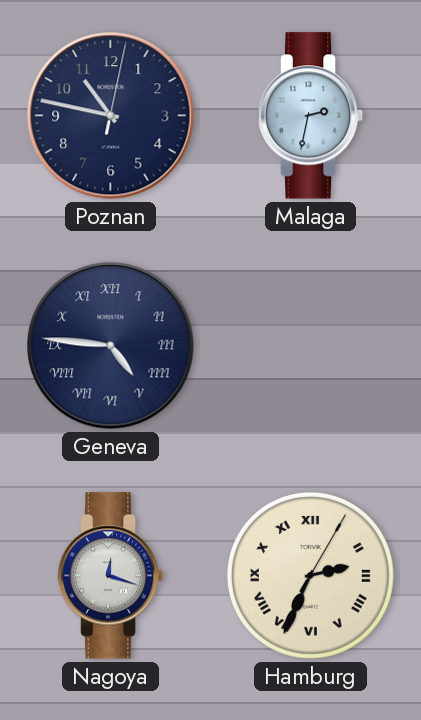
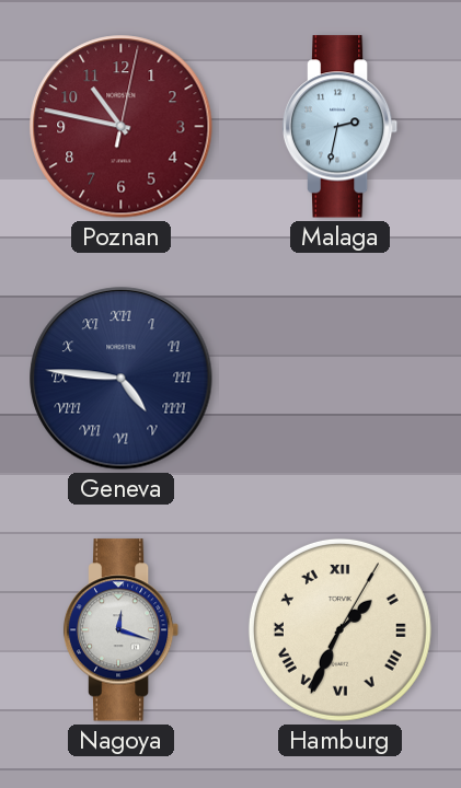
Poznan dial: navy -> burgundy (122, 127)
Hamburg: 2:34 -> 1:34 (339, 629)
